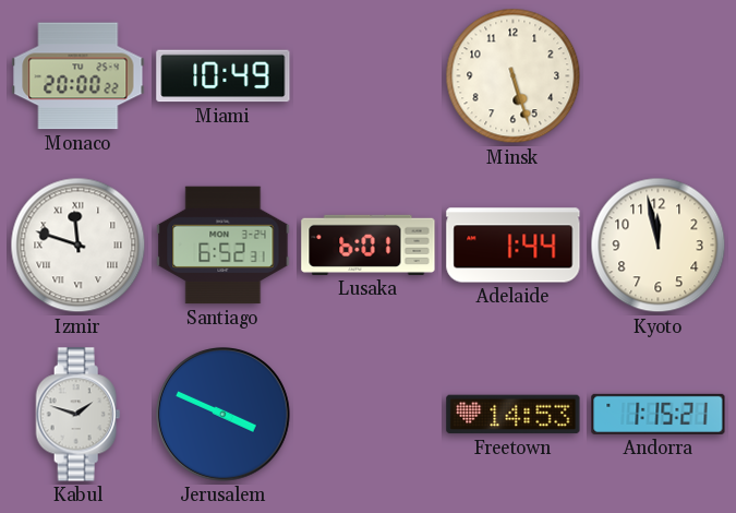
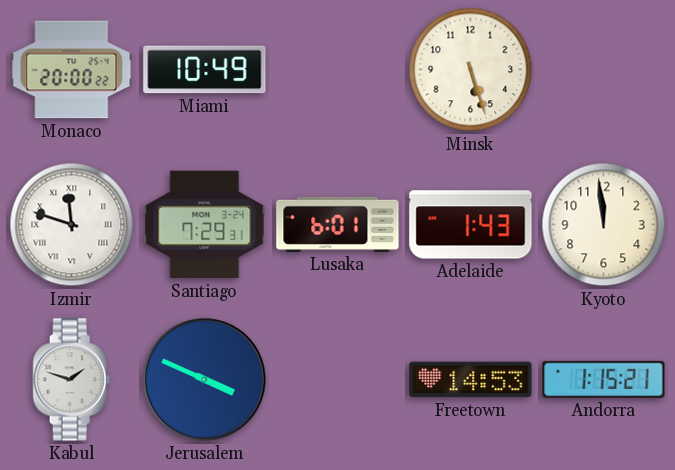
Santiago: 6:52 -> 7:29 (205, 225)
Adelaide: 1:44 -> 1:43 (471, 225)
Kyoto: 11:58 -> 11:59 (604, 225)
